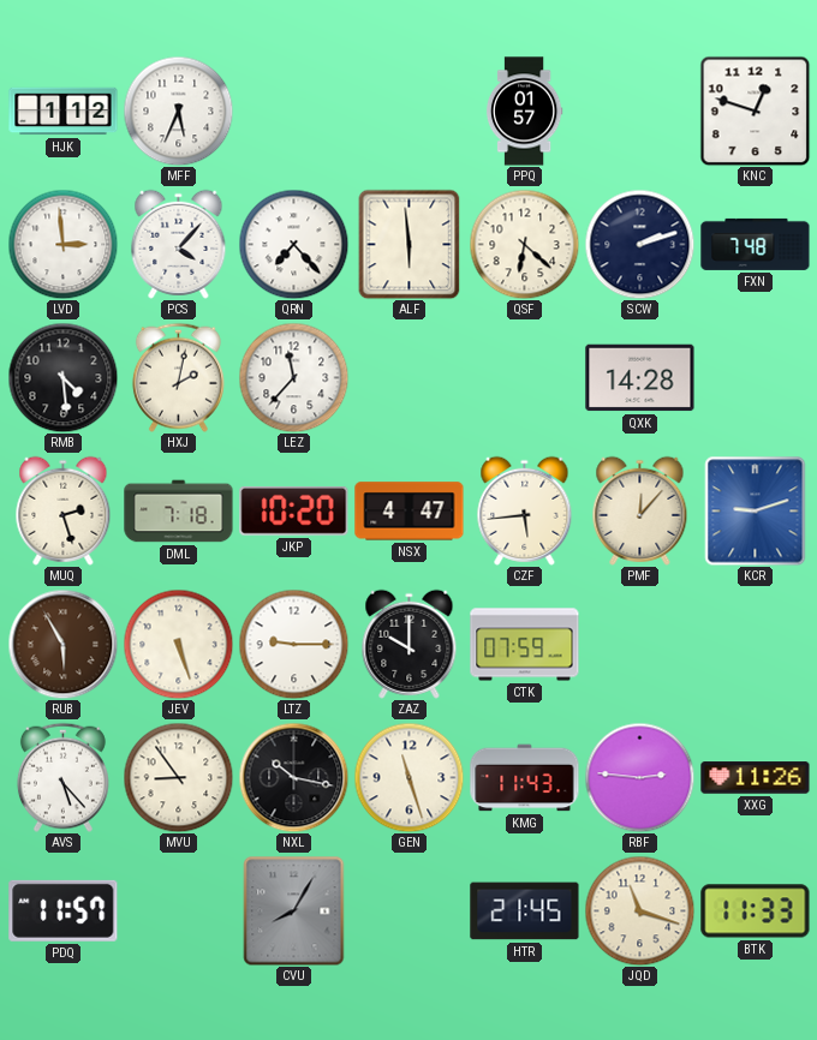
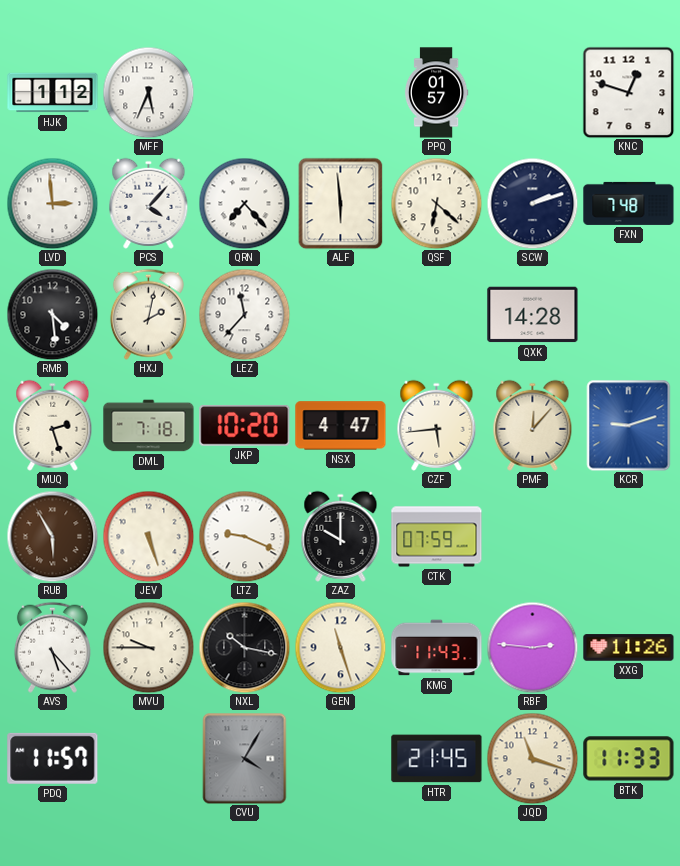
LTZ: 9:15 -> 9:19 (244, 536)
MVU: 8:54 -> 9:45 (148, 647)
CVU: 8:05 -> 4:05 (245, 759)
